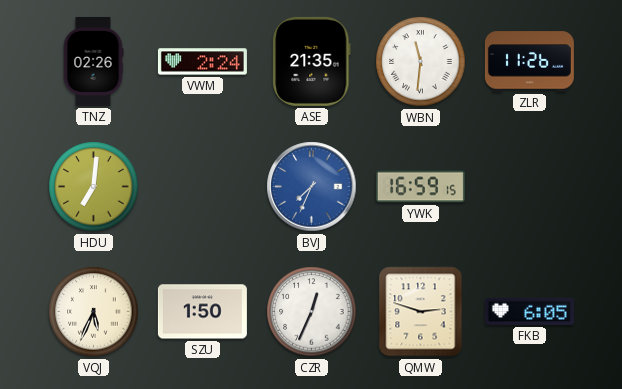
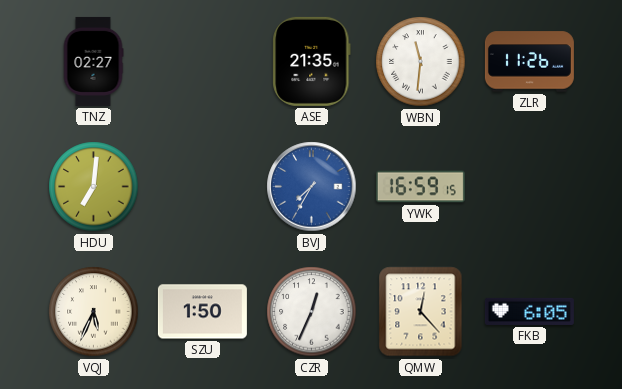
TNZ: 02:26 -> 02:27 (93, 61)
VWM: 2:24 -> none (202, 62)
BVJ: 7:34 -> 7:35 (312, 187)
QMW: 2:48 -> 12:23 (421, 312)
